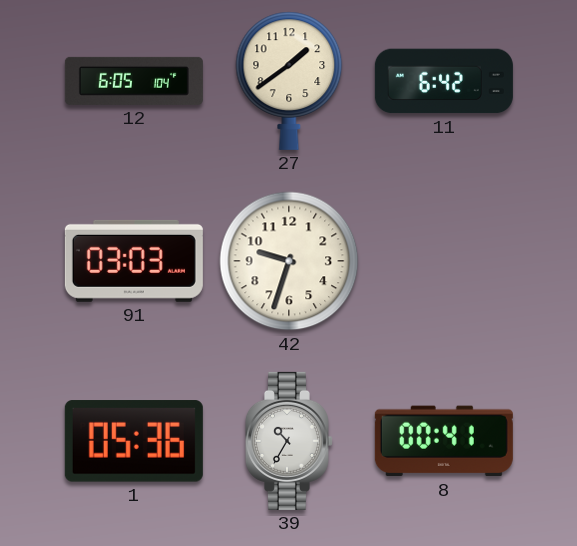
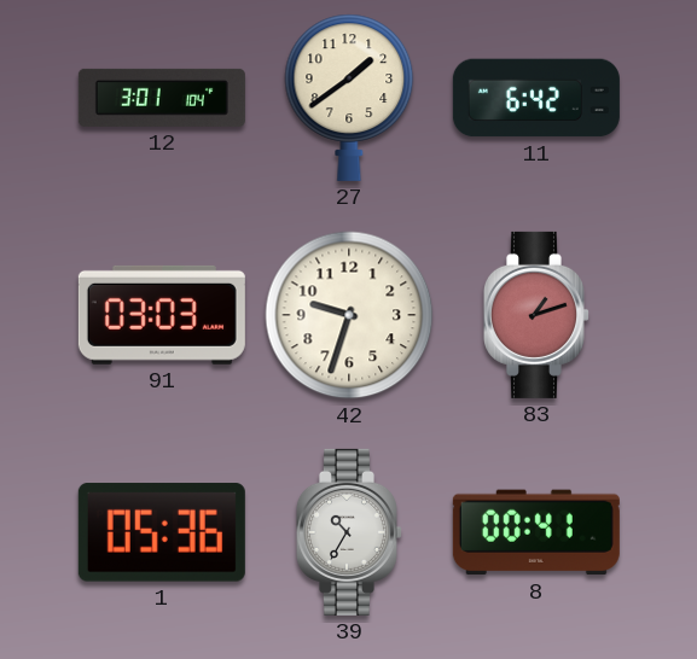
12: 6:05 -> 3:01 (162, 98)
83: none -> 1:12 (536, 315)
